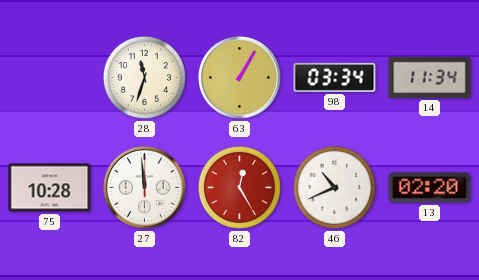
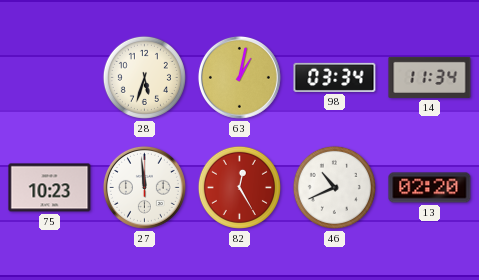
28: 11:33 -> 5:33 (144, 77)
63: 1:05 -> 1:02 (239, 77)
75: 10:28 -> 10:23 (50, 188)
